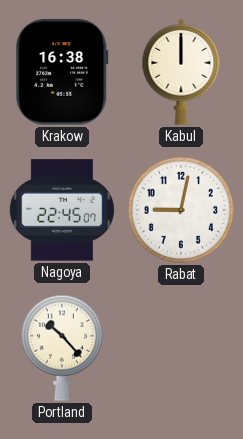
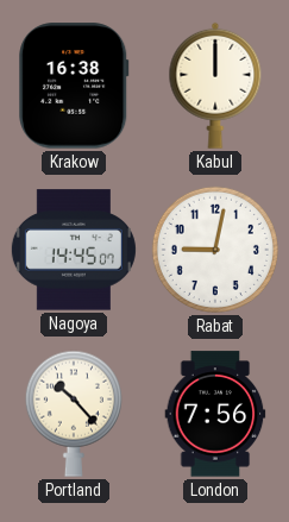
Nagoya: 22:45 -> 14:45 (74, 250)
London: none -> 7:56 (215, 414)
